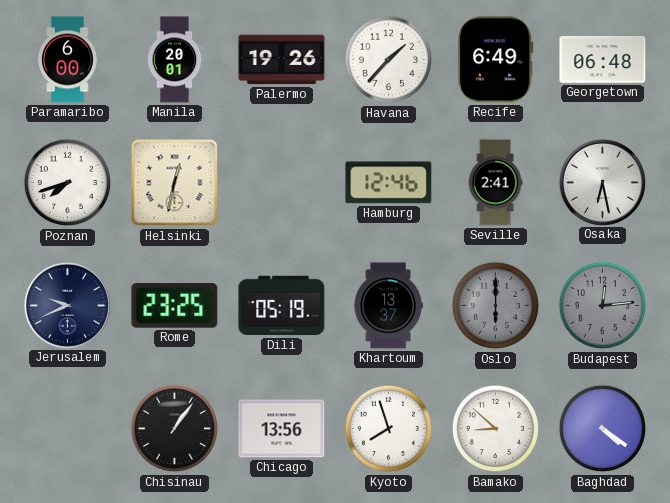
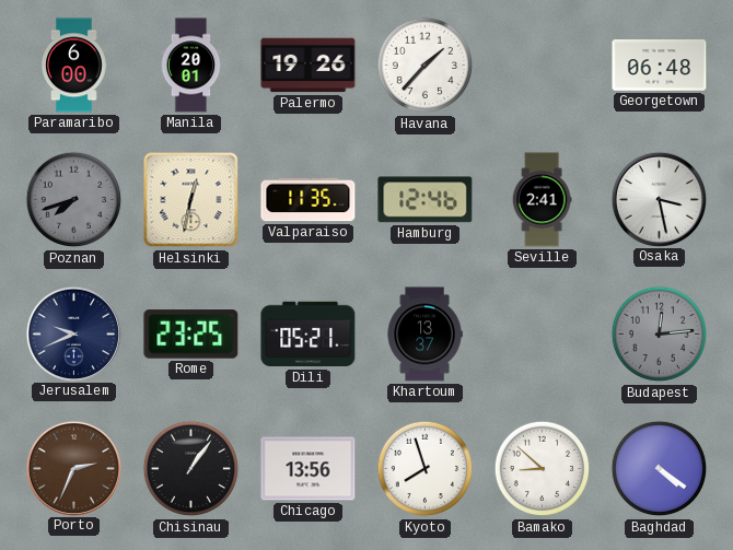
Recife: 6:49 -> none (496, 60)
Poznan dial: white -> grey (74, 200)
Valparaiso: none -> 11:35 (309, 200)
Osaka: 6:28 -> 3:28 (659, 199)
Dili: 05:19 -> 05:21 (309, 335)
Oslo: 6:00 -> none (496, 306)
Porto: none -> 2:34 (73, 468)
